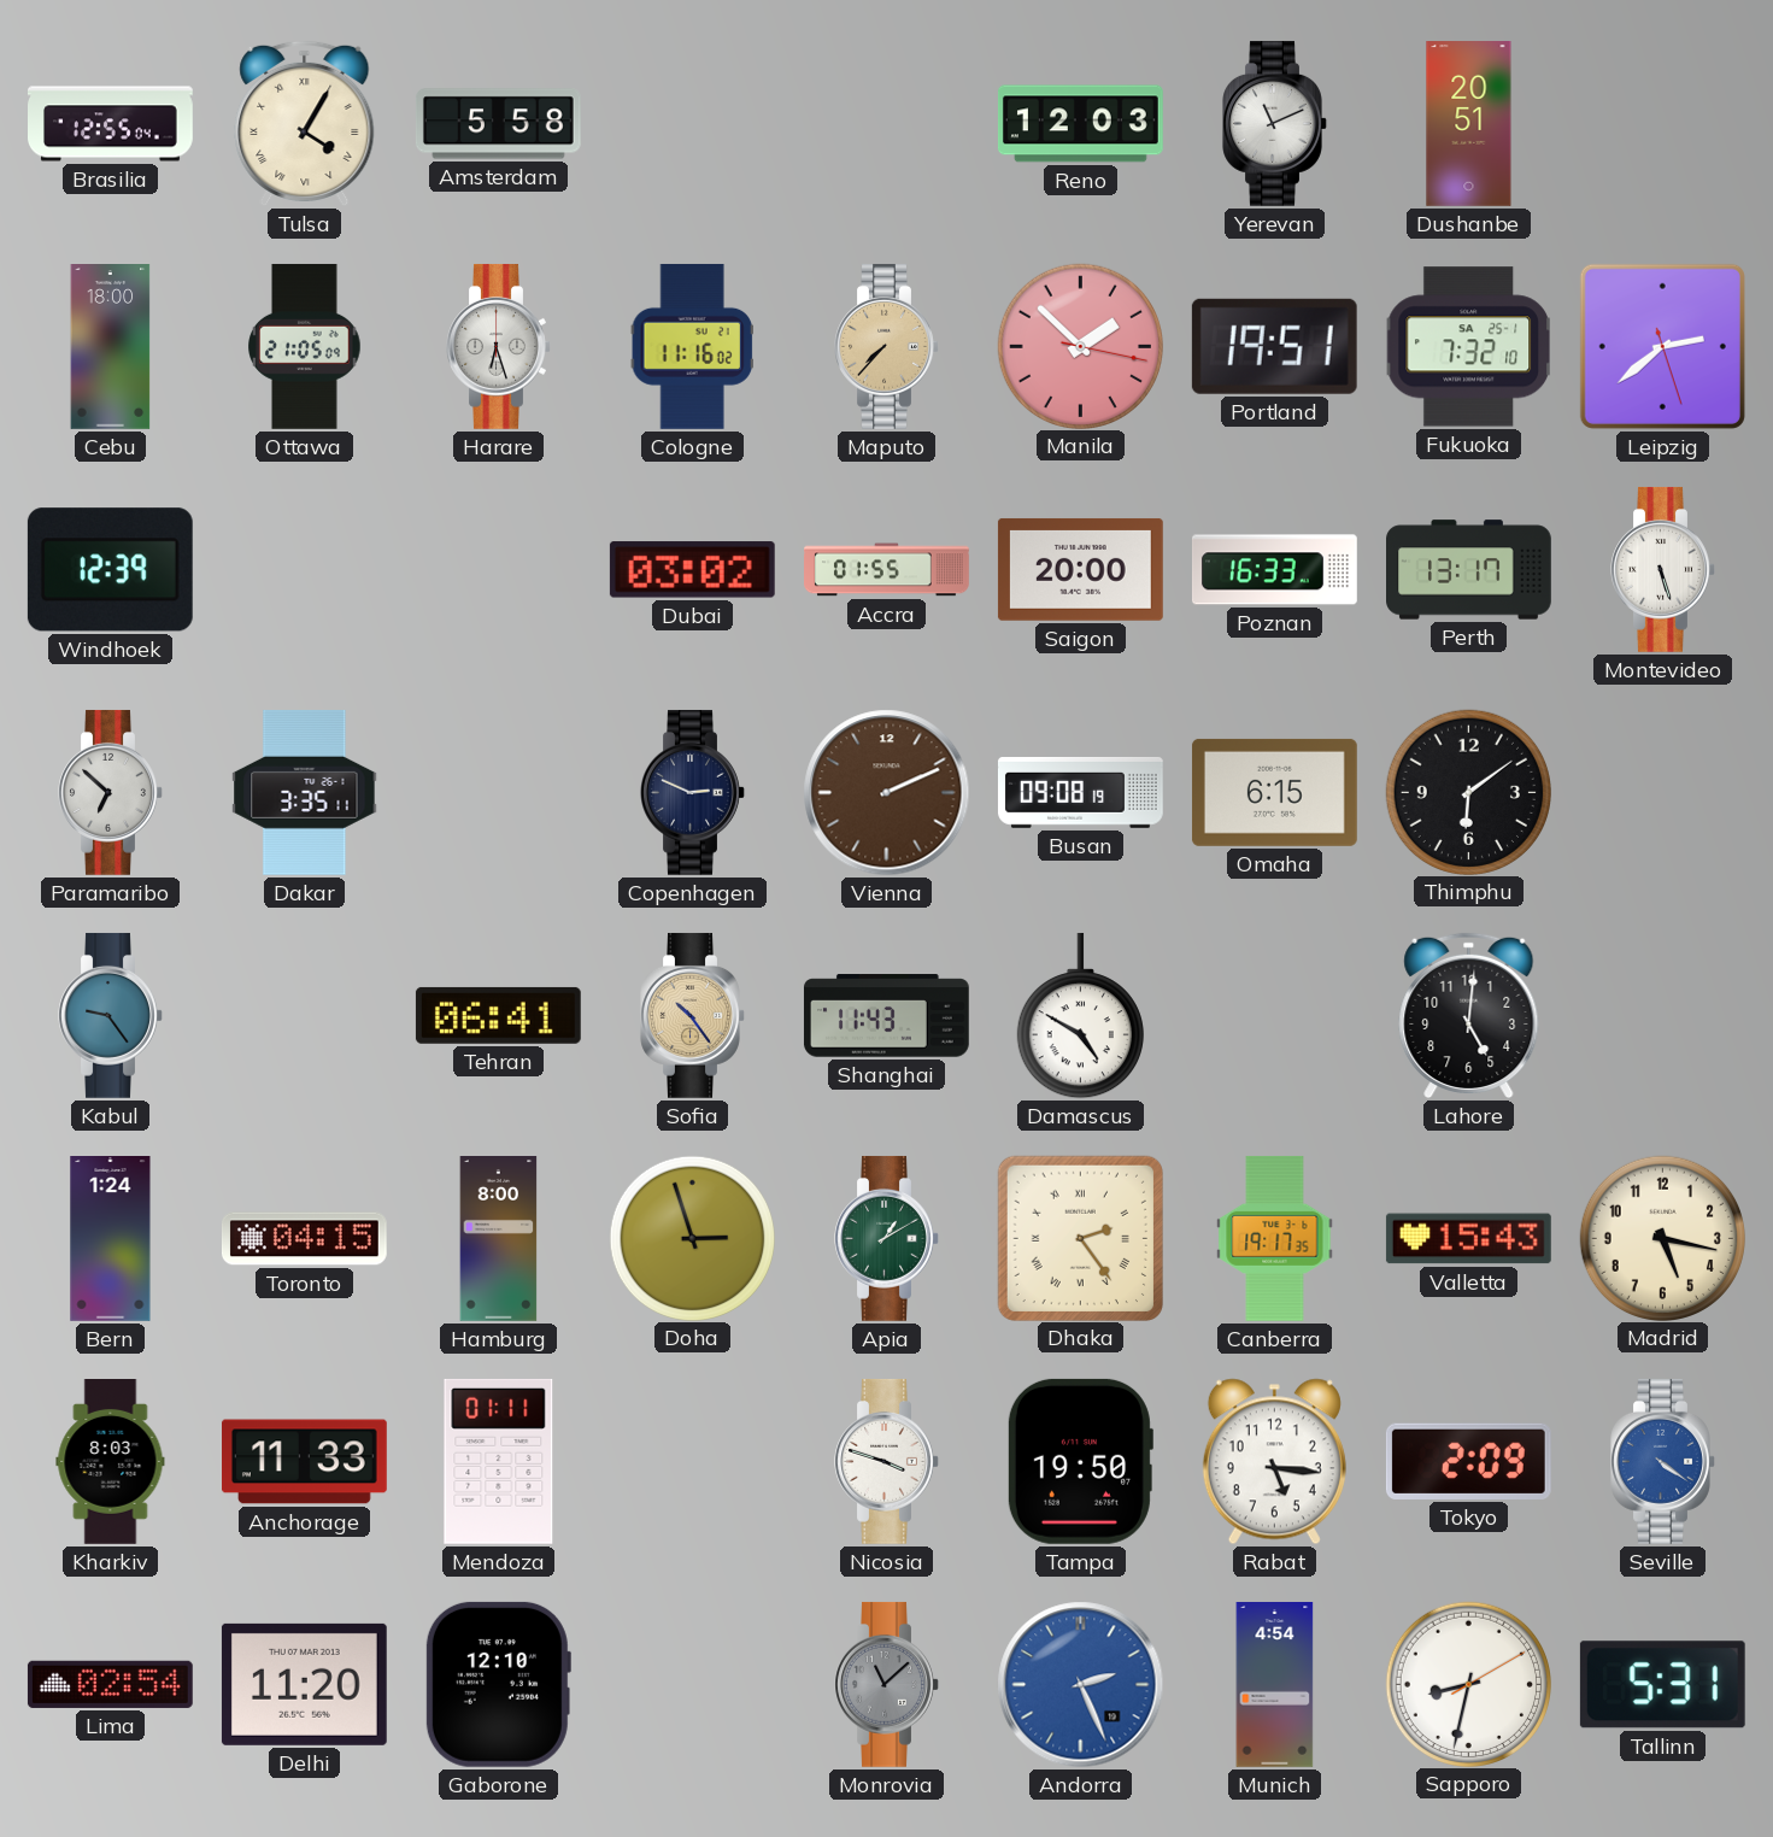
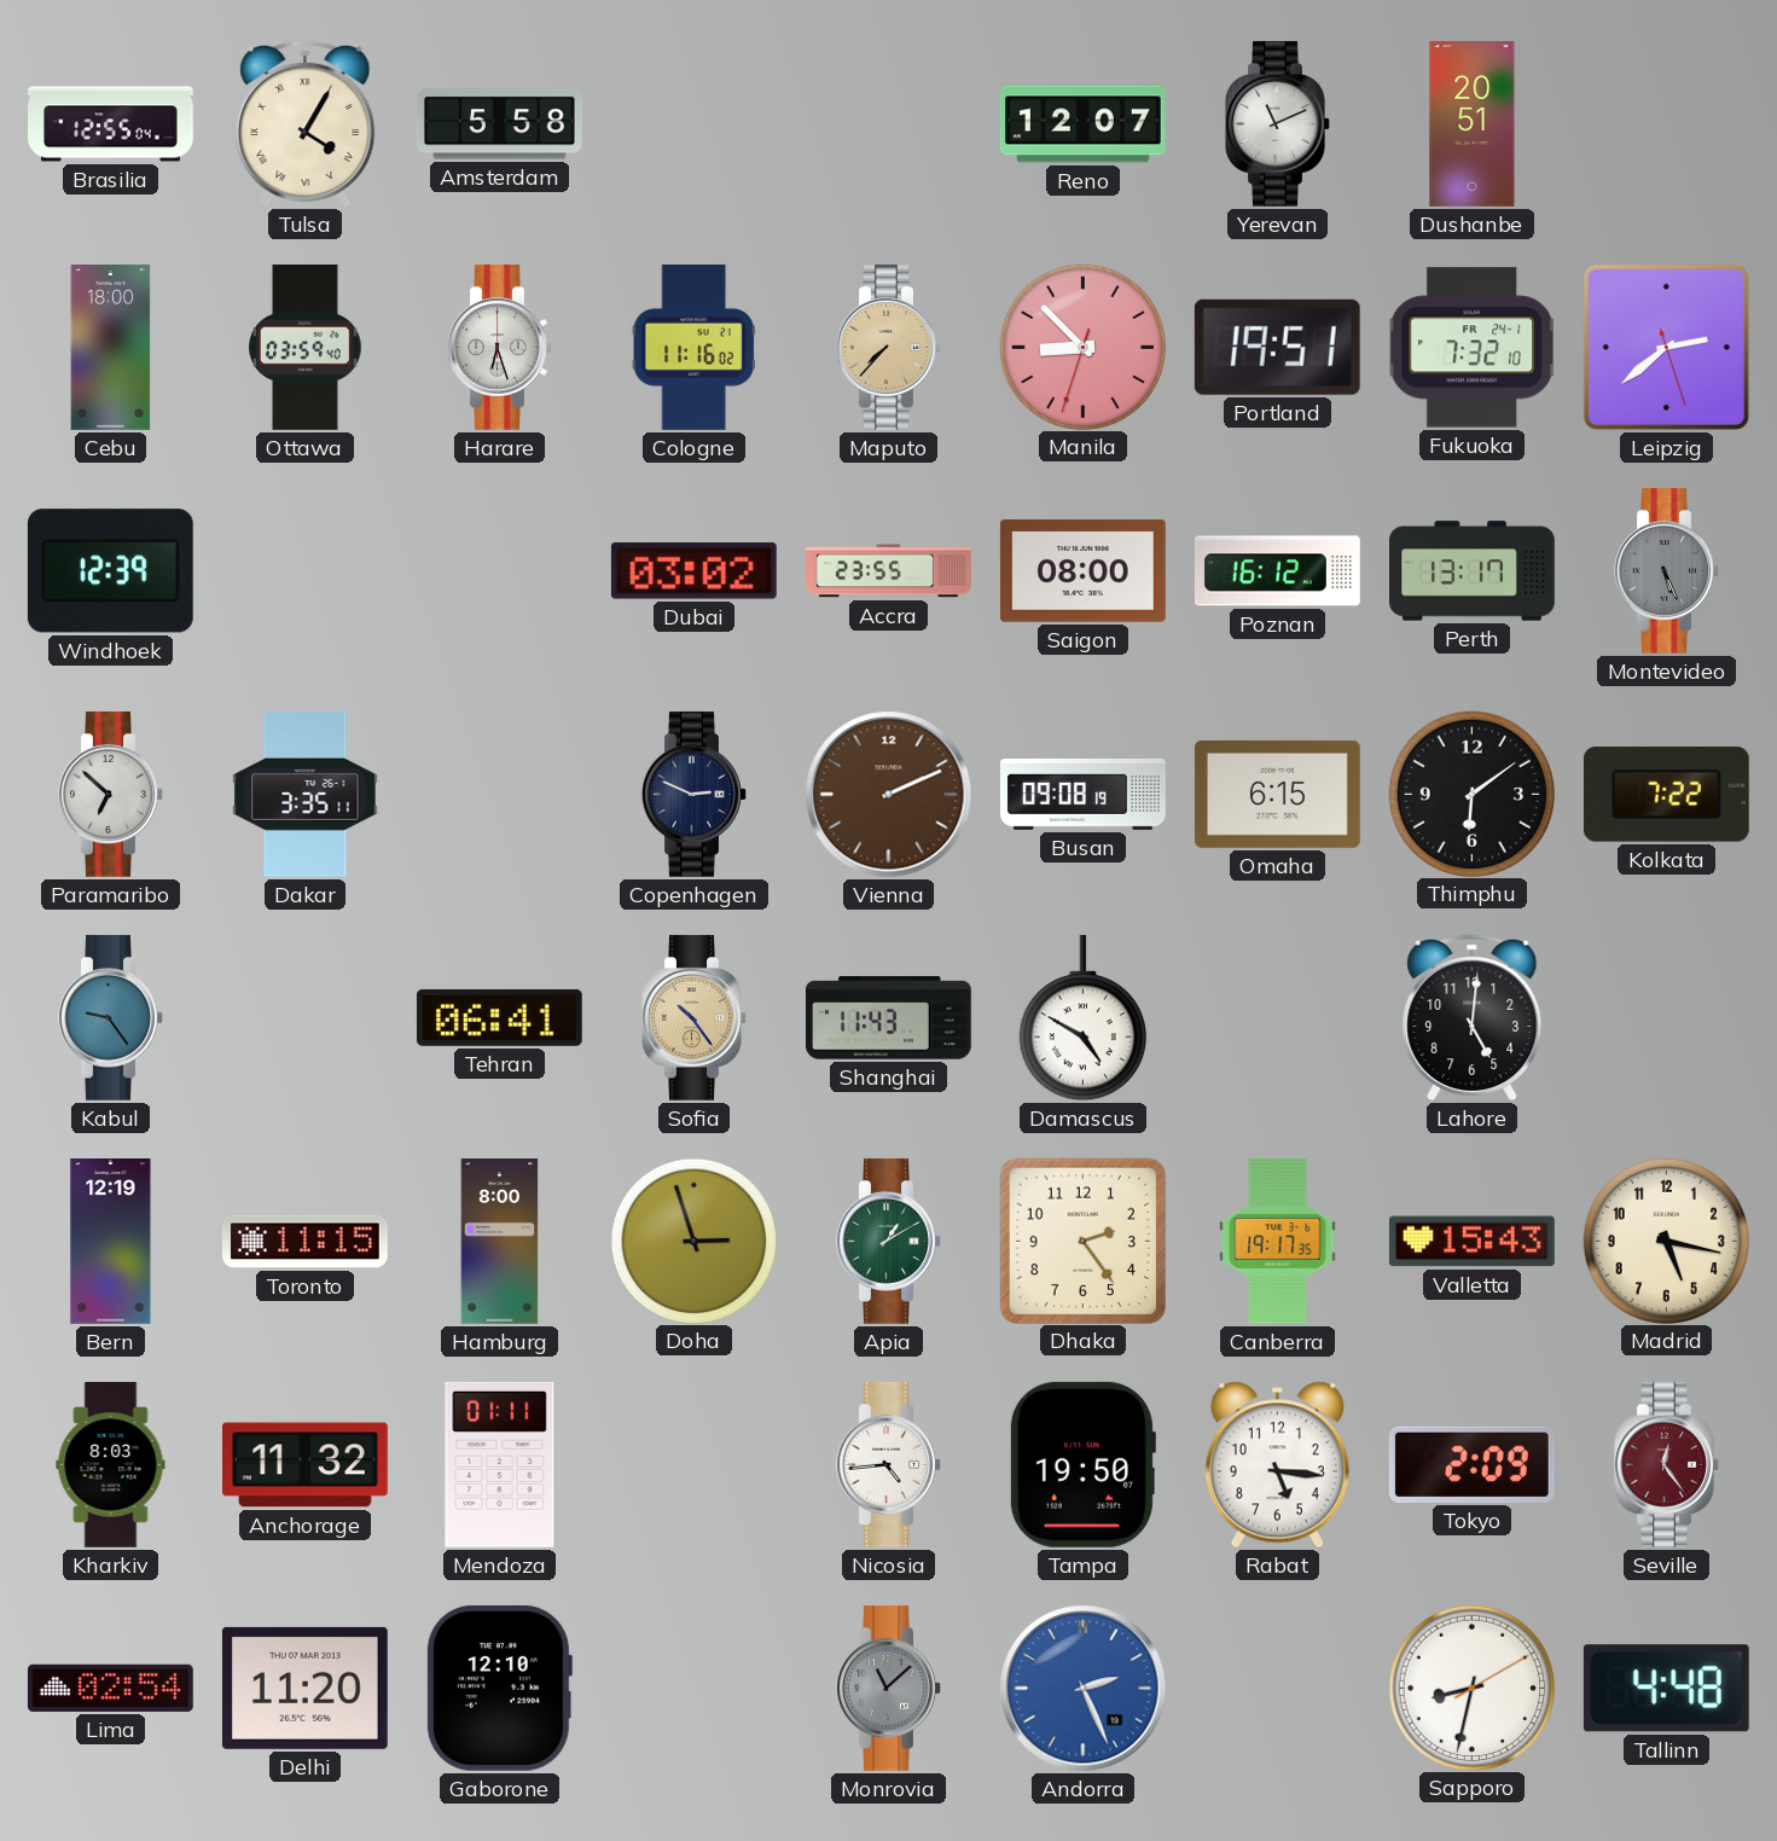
Reno: 12:03 -> 12:07 (1082, 124)
Ottawa: 21:05 -> 03:59 (306, 347)
Manila: 1:52 -> 8:52 (1082, 347)
Fukuoka date: SA 25-1 -> FR 24-1 (1471, 348)
Accra: 01:55 -> 23:55 (889, 571)
Saigon: 20:00 -> 08:00 (1082, 570)
Poznan: 16:33 -> 16:12 (1277, 571)
Montevideo: 5:27 -> 5:26 (1667, 570)
Montevideo dial: white -> grey (1667, 570)
Kolkata: none -> 7:22 (1666, 795)
Bern: 1:24 -> 12:19 (111, 1242)
Toronto: 04:15 -> 11:15 (304, 1242)
Dhaka numerals: Roman -> Arabic (1082, 1241)
Anchorage: 11:33 -> 11:32 (306, 1465)
Nicosia: 3:48 -> 4:44 (889, 1464)
Seville: 4:21 -> 12:24 (1667, 1464)
Seville dial: blue -> burgundy (1667, 1464)
Munich: 4:54 -> none (1275, 1685)
Tallinn: 5:31 -> 4:48 (1666, 1689)
